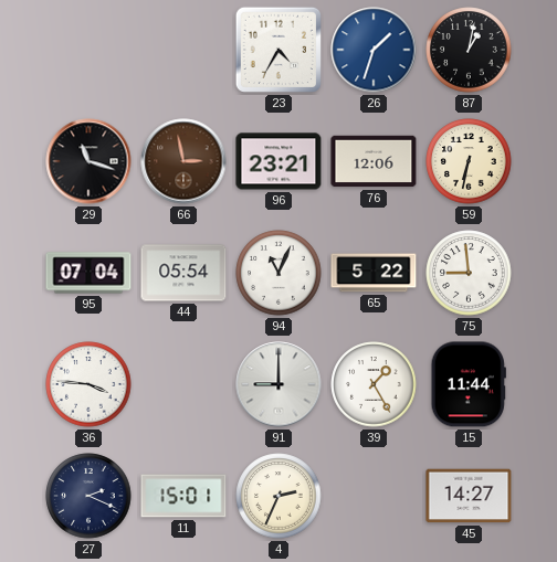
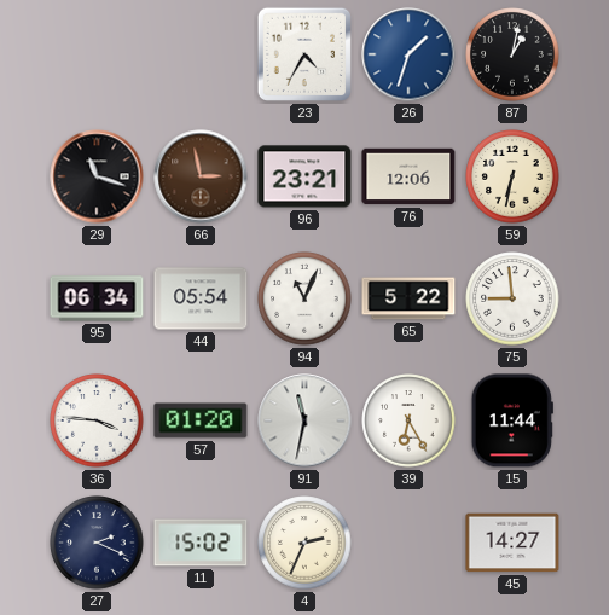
95: 07:04 -> 06:34 (97, 298)
57: none -> 01:20 (201, 420)
91: 9:00 -> 11:32 (304, 420)
39: 1:25 -> 6:25 (408, 420)
11: 15:01 -> 15:02 (201, 543)
